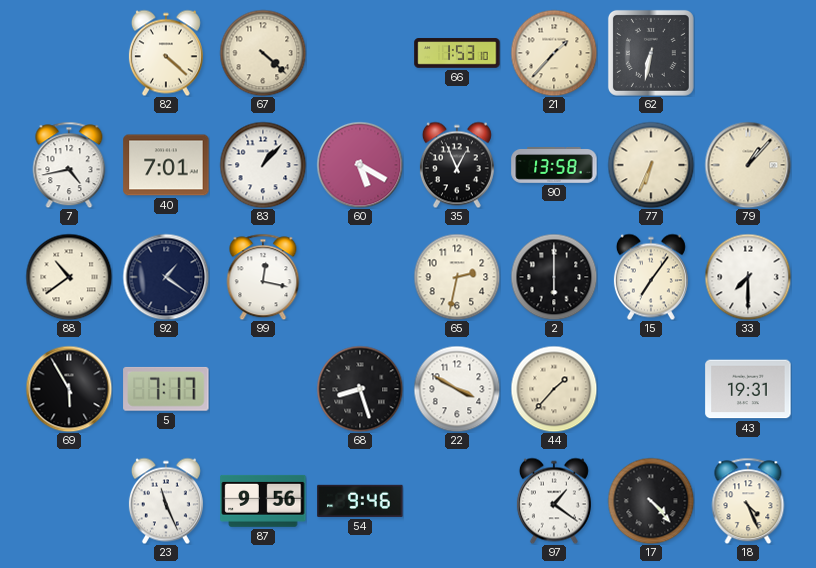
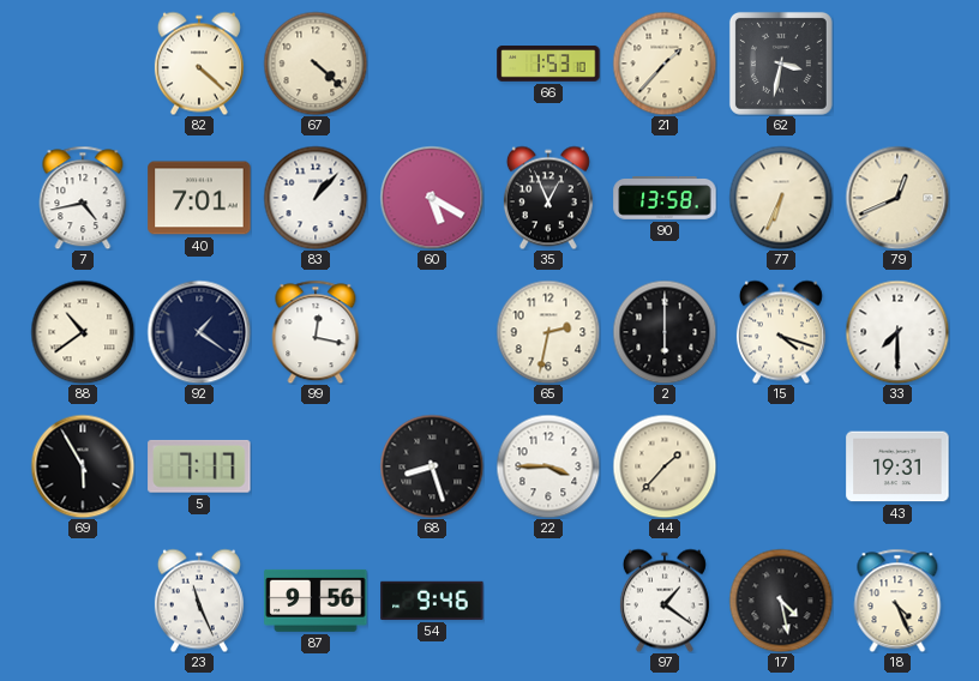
62: 6:32 -> 3:32 (781, 64)
79: 1:07 -> 12:41 (897, 198)
15: 7:06 -> 4:18 (781, 332)
22: 3:50 -> 3:45 (548, 466)
17: 4:23 -> 4:28 (781, 601)
